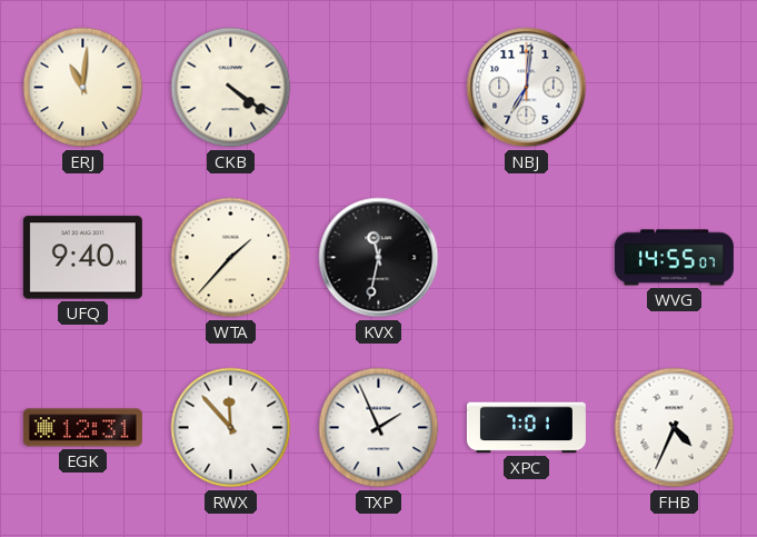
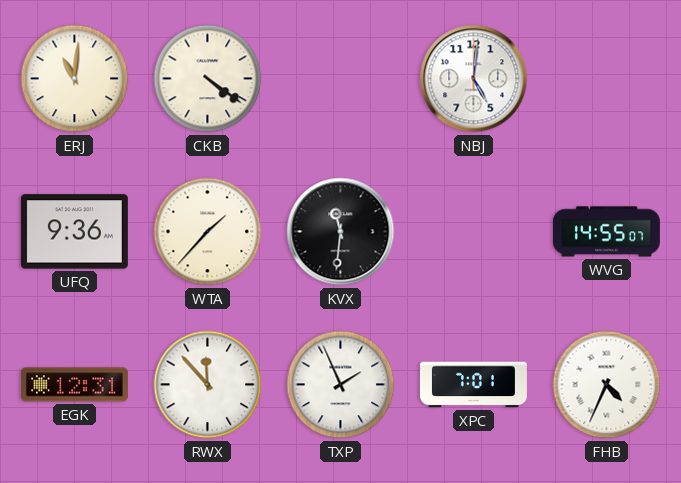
NBJ: 7:01 -> 5:01 (474, 79)
UFQ: 9:40 -> 9:36 (74, 232)
KVX: 11:32 -> 11:31 (341, 232)
